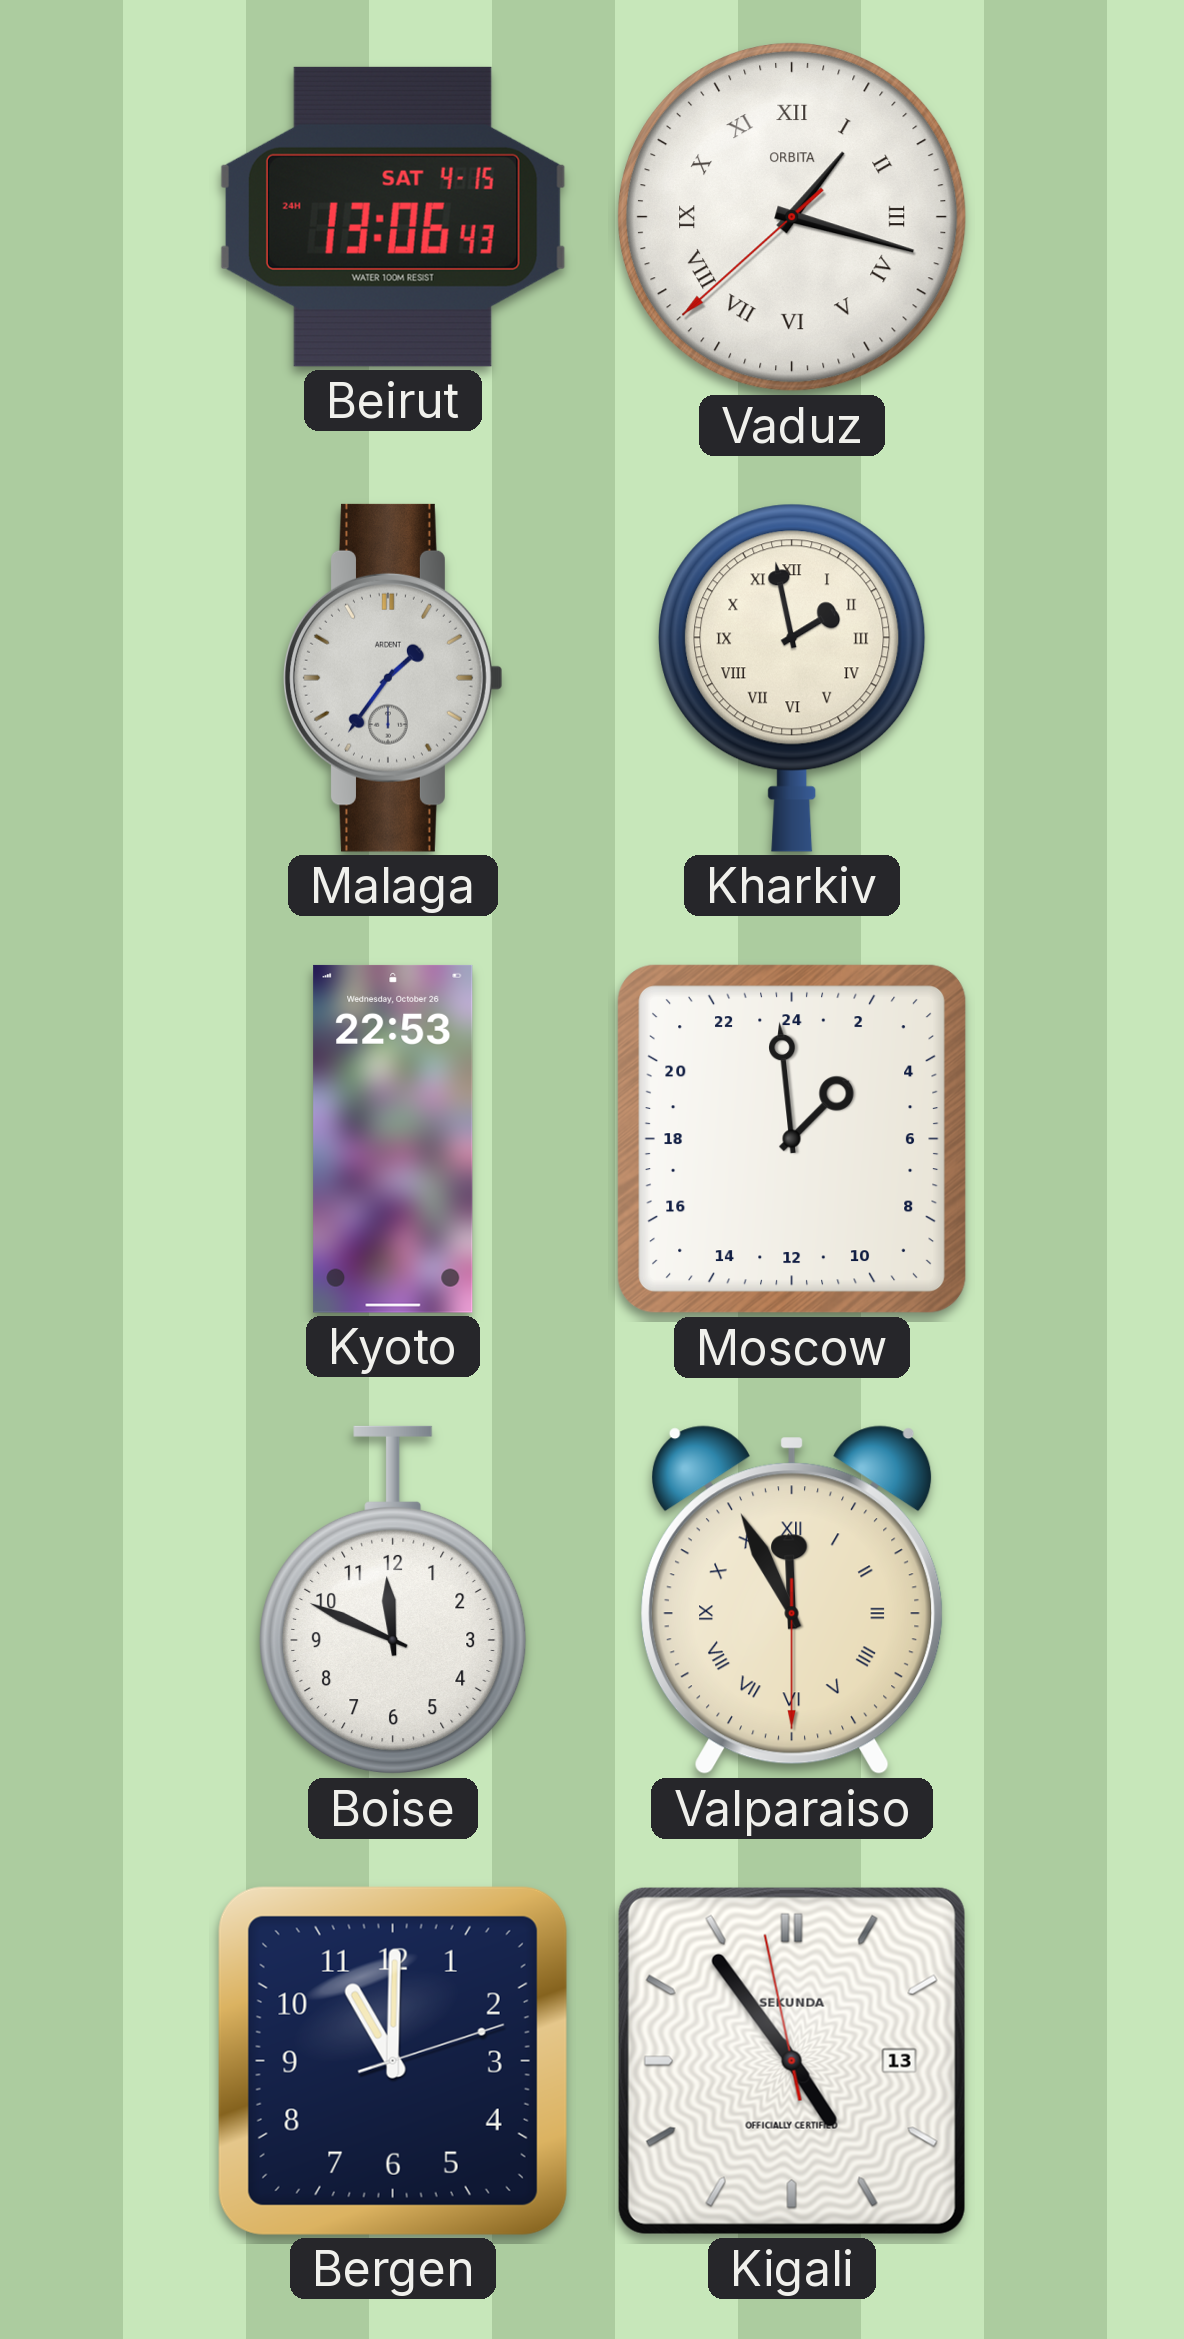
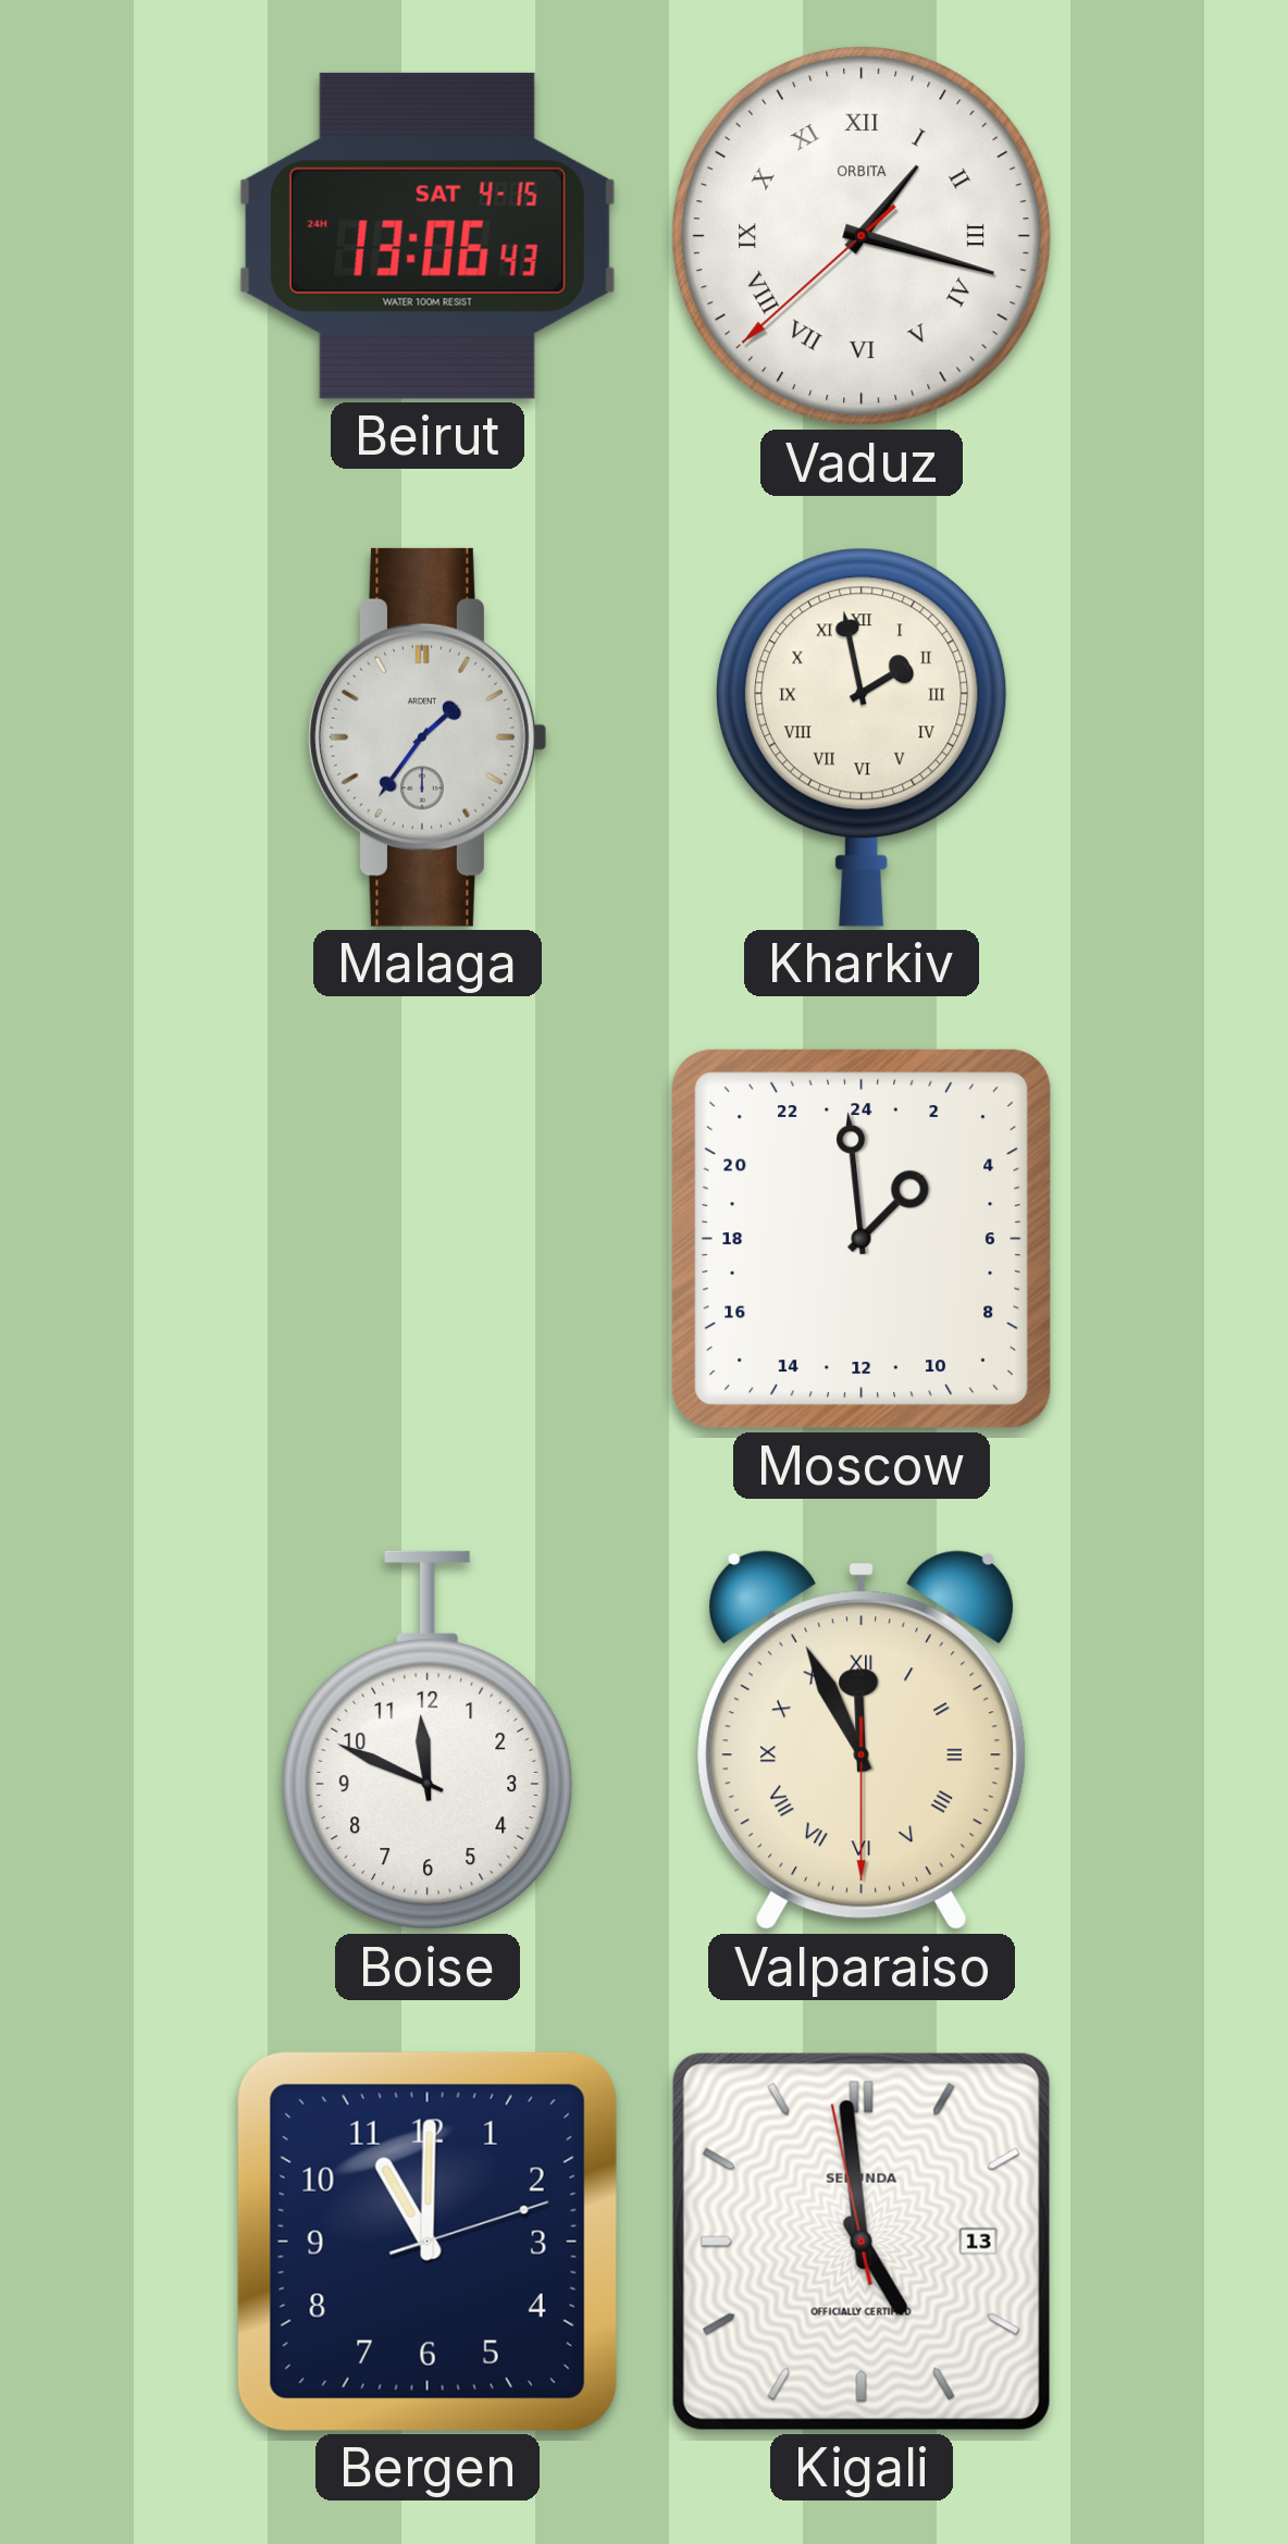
Kyoto: 22:53 -> none (393, 1139)
Kigali: 4:53 -> 4:58 (862, 2242)
